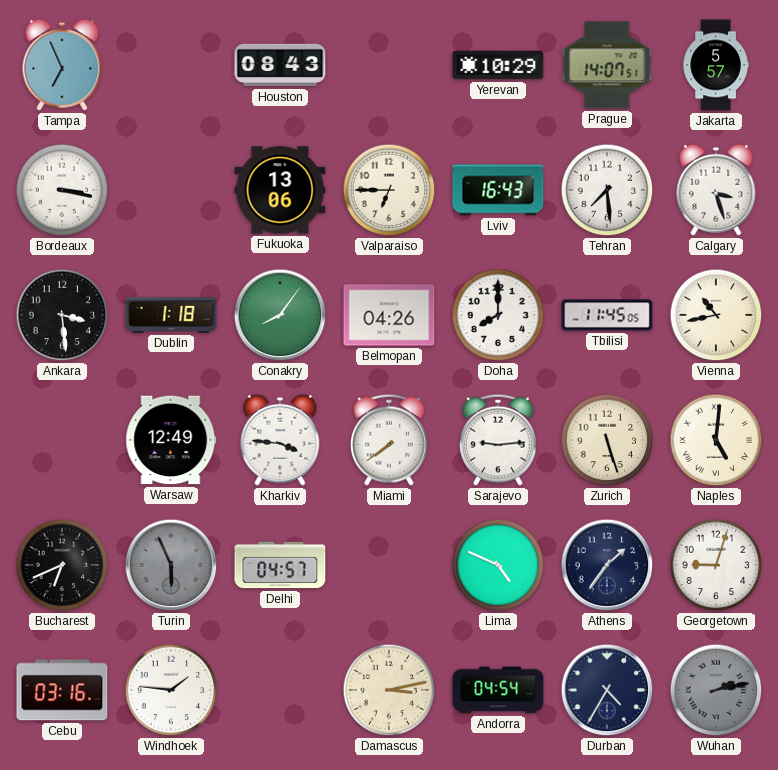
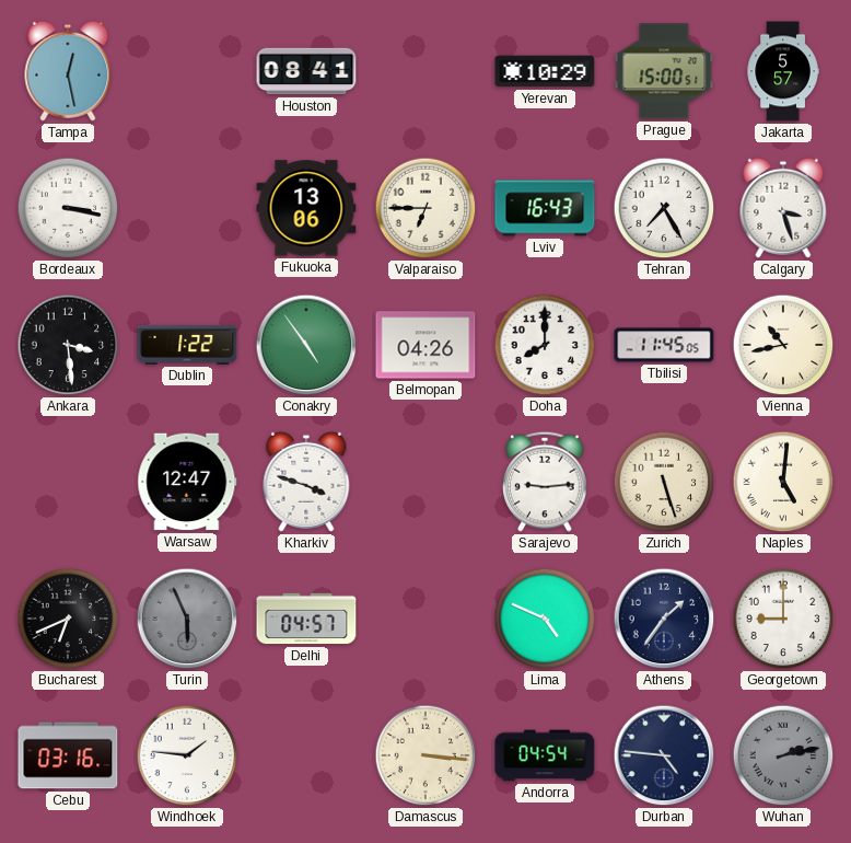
Tampa: 6:56 -> 12:28 (68, 71)
Houston: 08:43 -> 08:41 (306, 71)
Prague: 14:07 -> 15:00 (664, 71)
Tehran: 7:29 -> 7:25 (664, 208)
Dublin: 1:18 -> 1:22 (187, 345)
Conakry: 8:06 -> 4:54 (306, 345)
Warsaw: 12:49 -> 12:47 (187, 482)
Kharkiv: 3:46 -> 3:48 (306, 482)
Miami: 7:39 -> none (390, 440)
Georgetown: 9:03 -> 9:00 (783, 619)
Damascus: 3:13 -> 3:16 (425, 755)
Durban: 4:35 -> 4:46 (664, 755)
